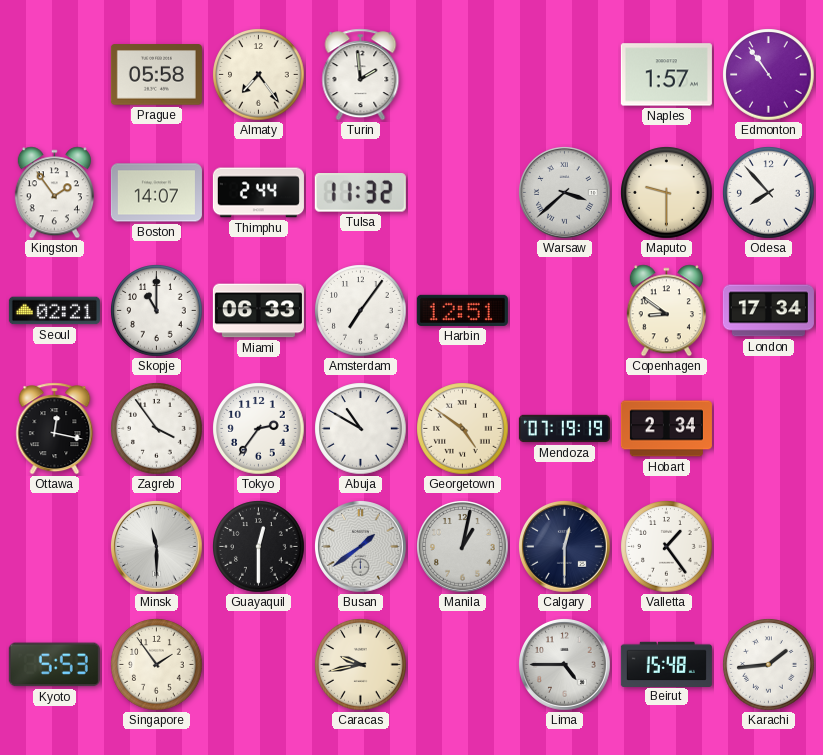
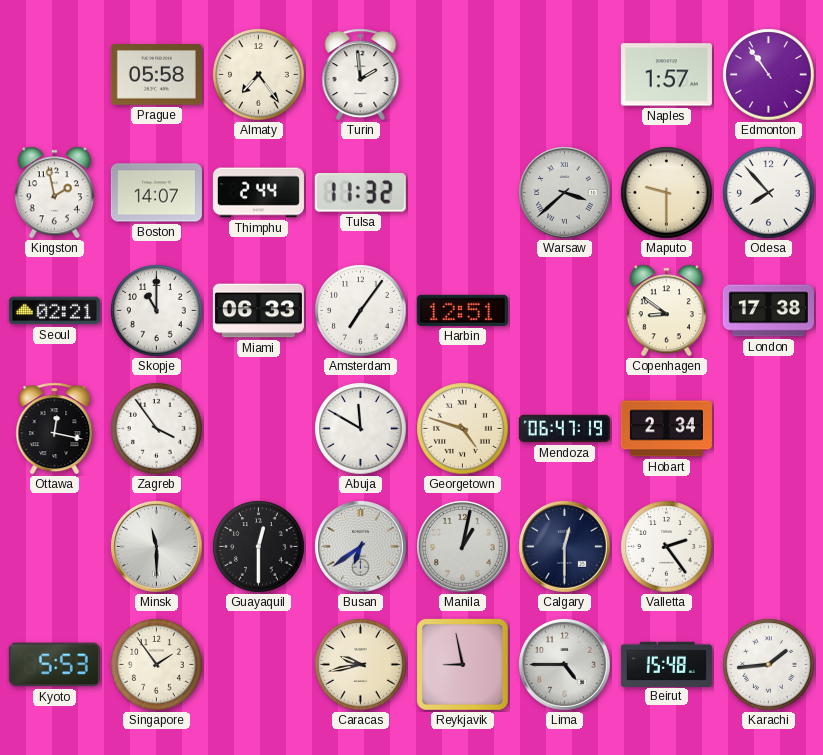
Kingston: 1:54 -> 1:58 (54, 193)
London: 17:34 -> 17:38 (768, 311)
Tokyo: 2:36 -> none (259, 429)
Abuja: 10:50 -> 11:50 (361, 429)
Georgetown: 4:51 -> 4:48 (463, 429)
Mendoza: 07:19 -> 06:47 (564, 429)
Busan: 1:39 -> 6:39 (361, 547)
Valletta: 1:24 -> 2:24 (667, 547)
Reykjavik: none -> 8:58 (462, 664)
